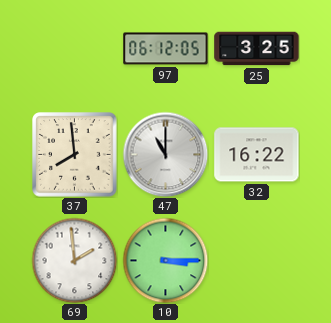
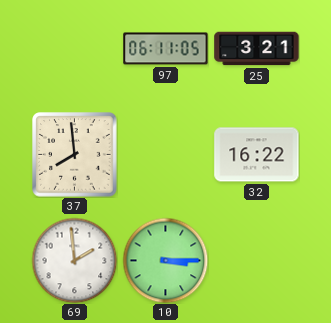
97: 06:12 -> 06:11 (166, 49)
25: 3:25 -> 3:21 (257, 49)
47: 11:00 -> none (165, 154)
